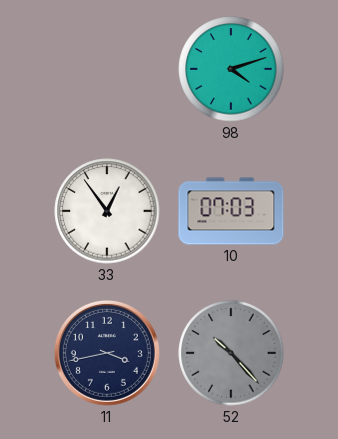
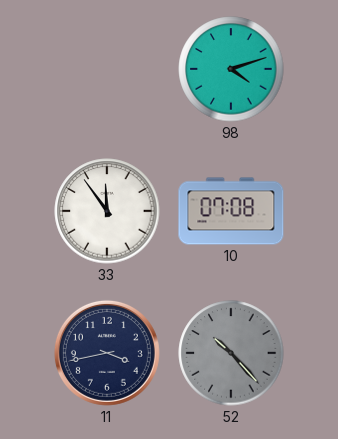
33: 12:54 -> 11:54 (107, 211)
10: 07:03 -> 07:08 (231, 211)
